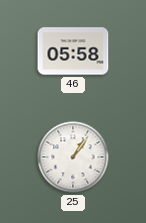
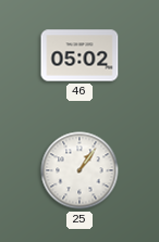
46: 05:58 -> 05:02 (79, 55)
